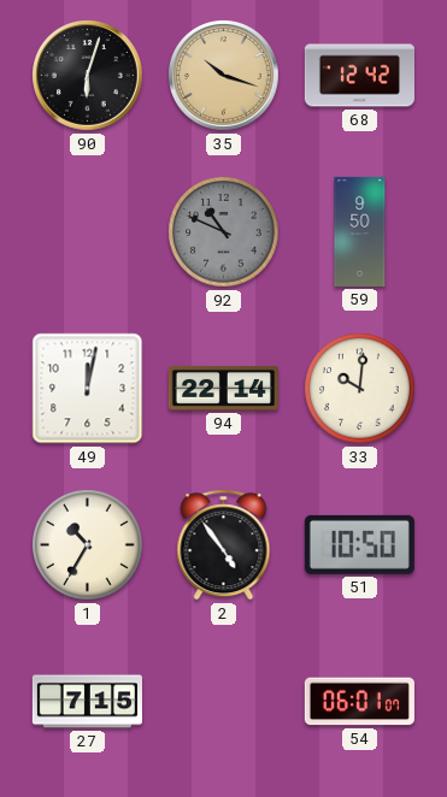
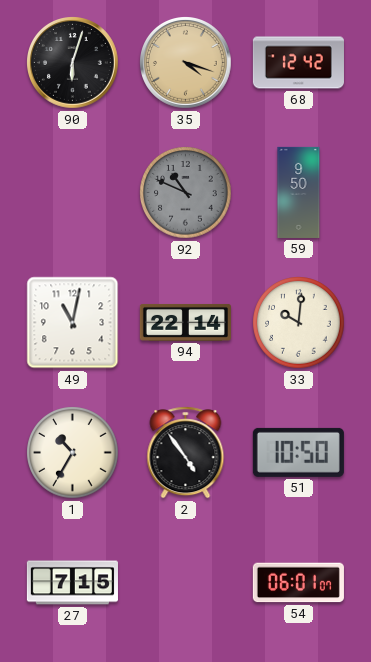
35: 10:18 -> 4:18 (186, 63)
49: 12:02 -> 11:02 (73, 323)
